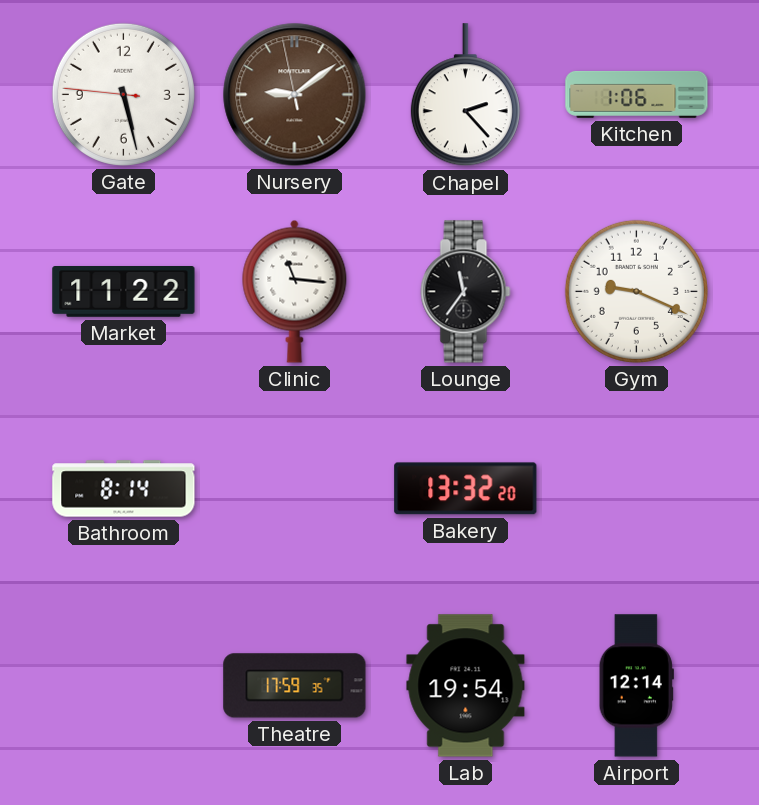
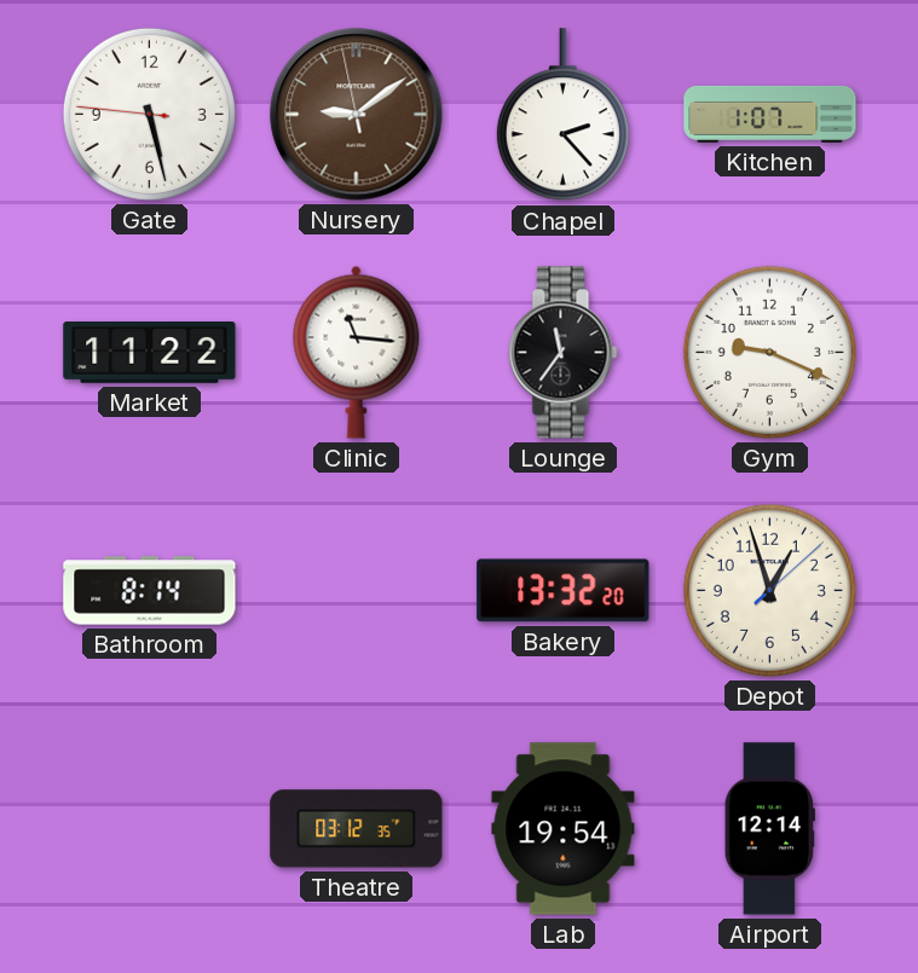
Kitchen: 1:06 -> 1:07 (770, 114)
Depot: none -> 12:57 (769, 590)
Theatre: 17:59 -> 03:12 (357, 829)
